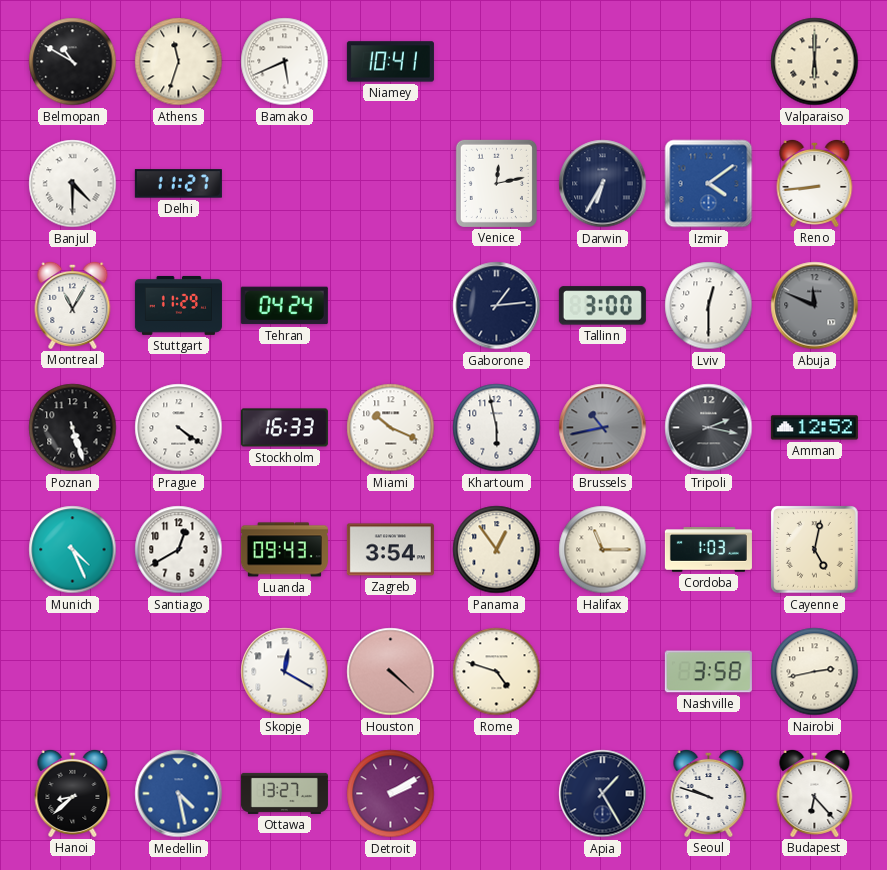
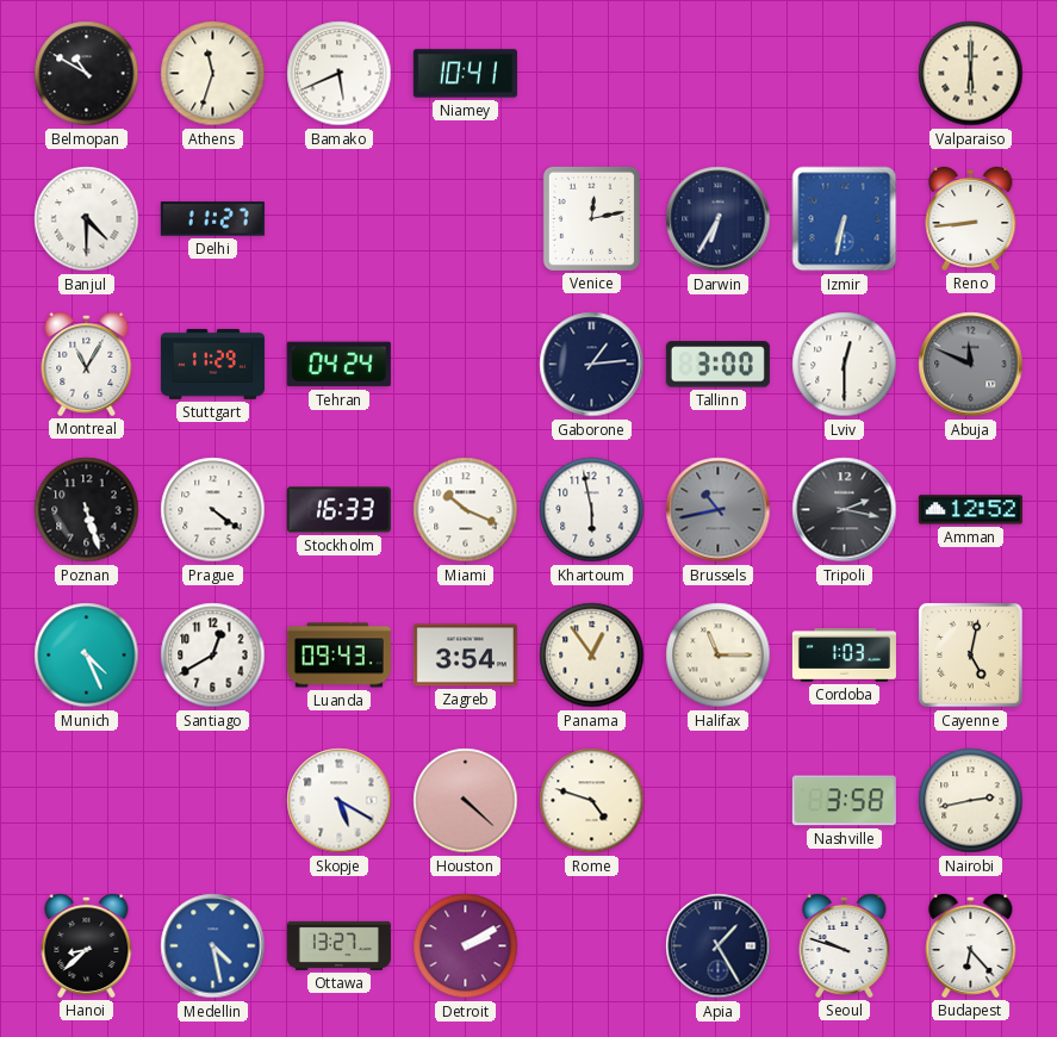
Izmir: 4:09 -> 6:32 (845, 219)
Skopje: 12:20 -> 5:20 (340, 801)
